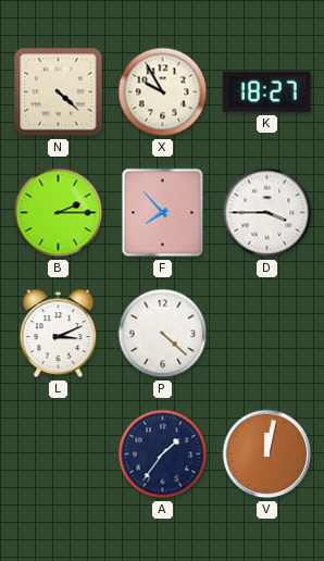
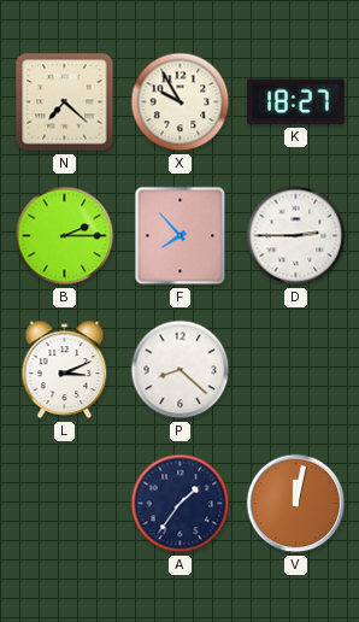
N: 4:22 -> 7:22 (65, 102)
D: 3:45 -> 2:45 (296, 236)
P: 4:22 -> 8:22 (181, 370)
